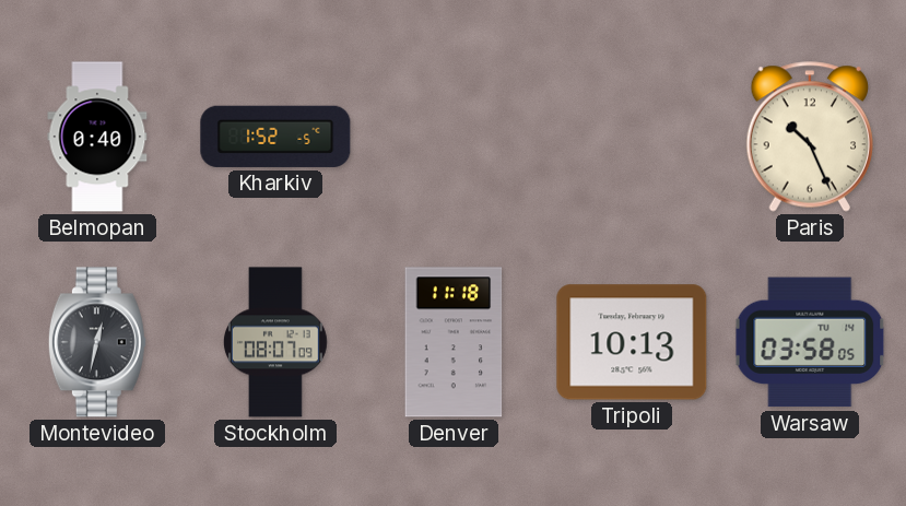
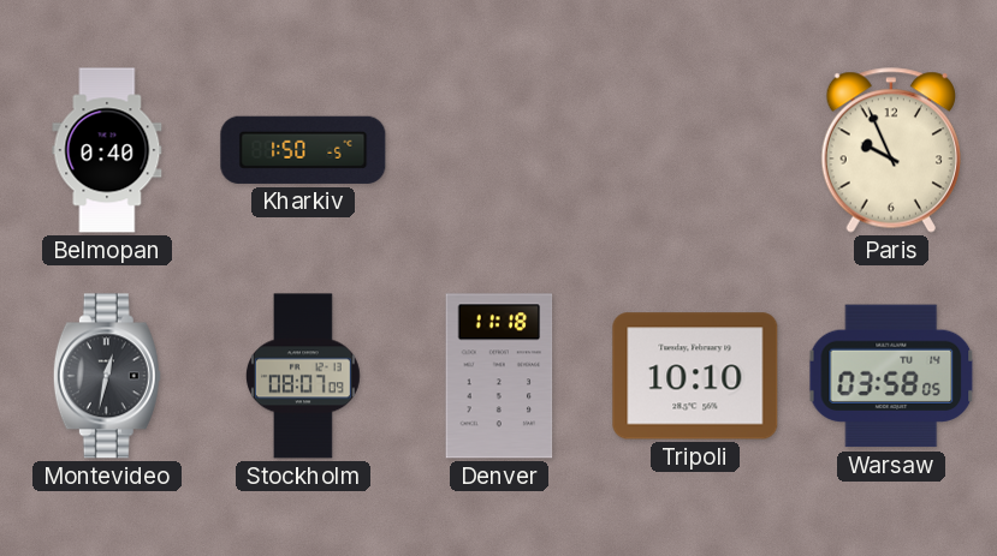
Kharkiv: 1:52 -> 1:50 (303, 150)
Paris: 10:26 -> 9:56 (890, 150)
Tripoli: 10:13 -> 10:10 (695, 376)
